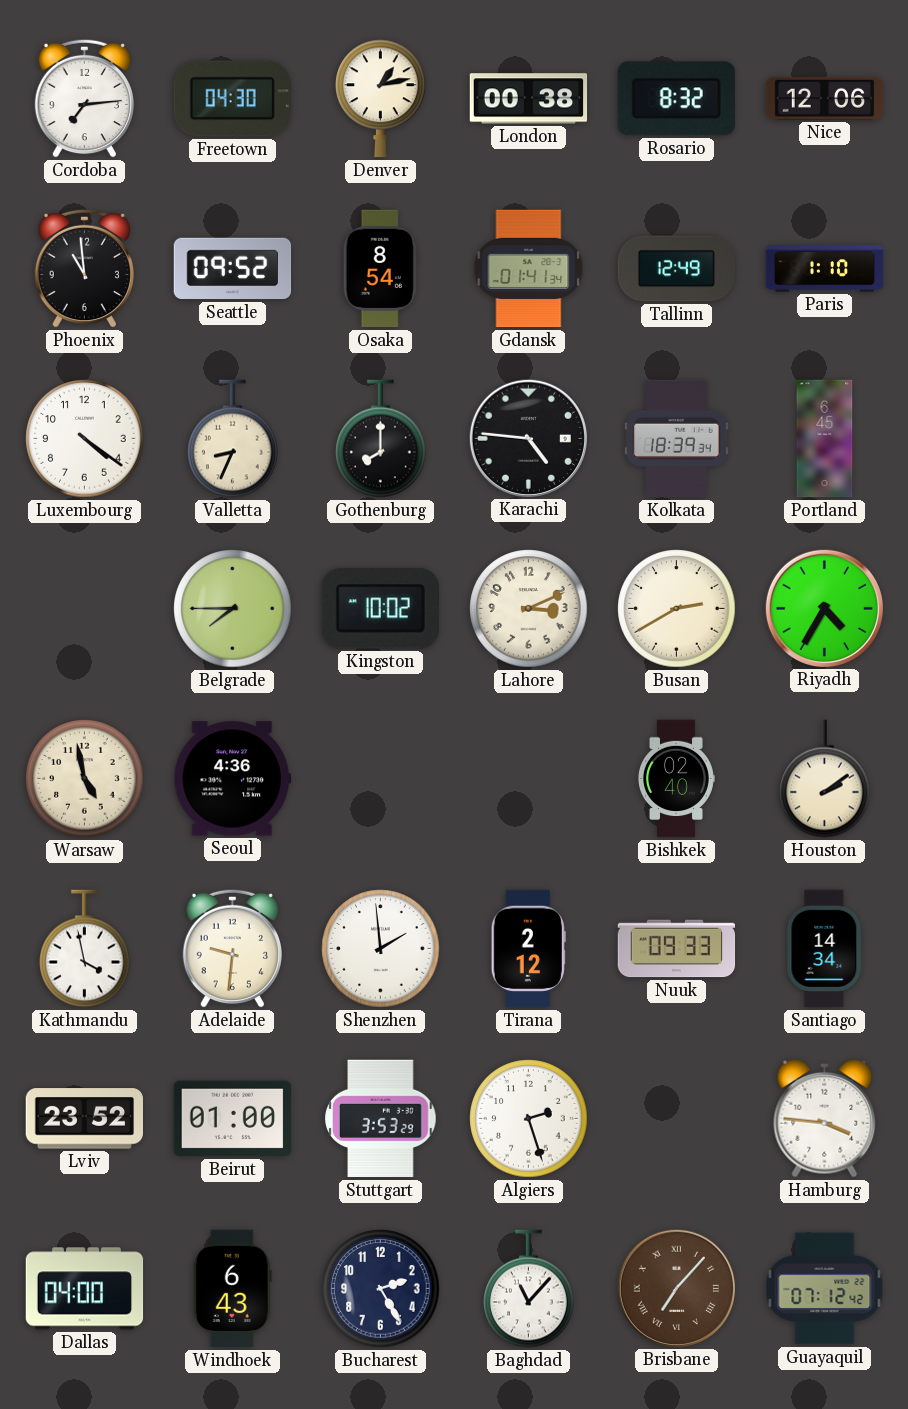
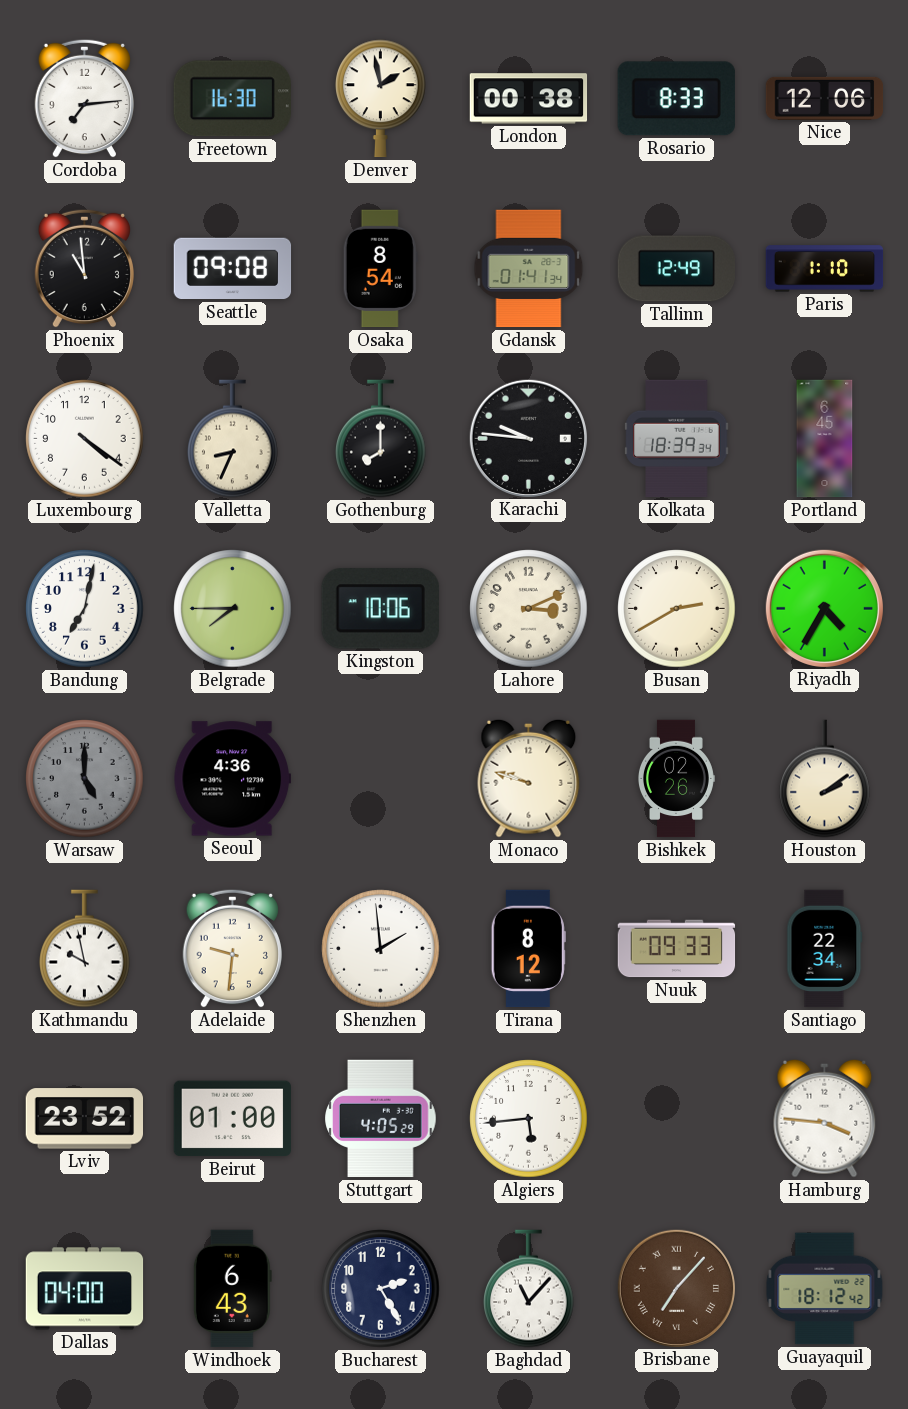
Freetown: 04:30 -> 16:30 (232, 99)
Denver: 1:13 -> 1:58 (381, 99)
Rosario: 8:32 -> 8:33 (676, 99)
Seattle: 09:52 -> 09:08 (233, 269)
Karachi: 4:46 -> 9:46 (528, 438)
Bandung: none -> 7:02 (85, 609)
Kingston: 10:02 -> 10:06 (380, 609)
Warsaw: 4:58 -> 5:00 (85, 779)
Warsaw dial: cream -> grey (85, 779)
Monaco: none -> 9:48 (529, 778)
Bishkek: 02:40 -> 02:26 (676, 779)
Kathmandu: 3:58 -> 9:58 (85, 949)
Tirana: 2:12 -> 8:12 (528, 949)
Santiago: 14:34 -> 22:34 (825, 949)
Stuttgart: 3:53 -> 4:05 (381, 1119)
Algiers: 2:27 -> 5:44 (529, 1119)
Guayaquil: 07:12 -> 18:12 (825, 1289)
